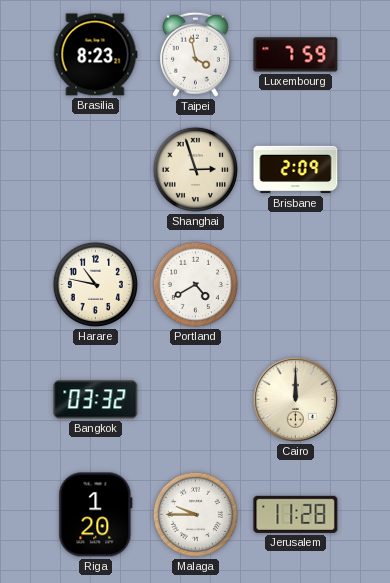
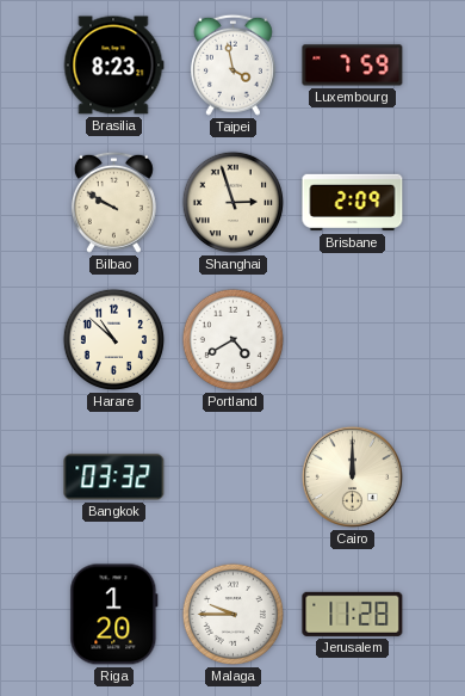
Bilbao: none -> 9:50 (113, 202)
Harare: 10:47 -> 10:52 (113, 339)
